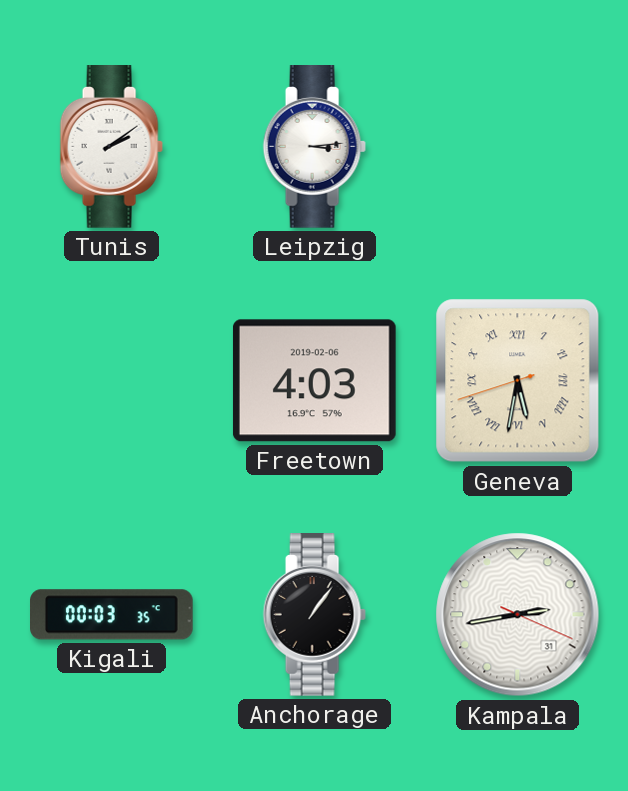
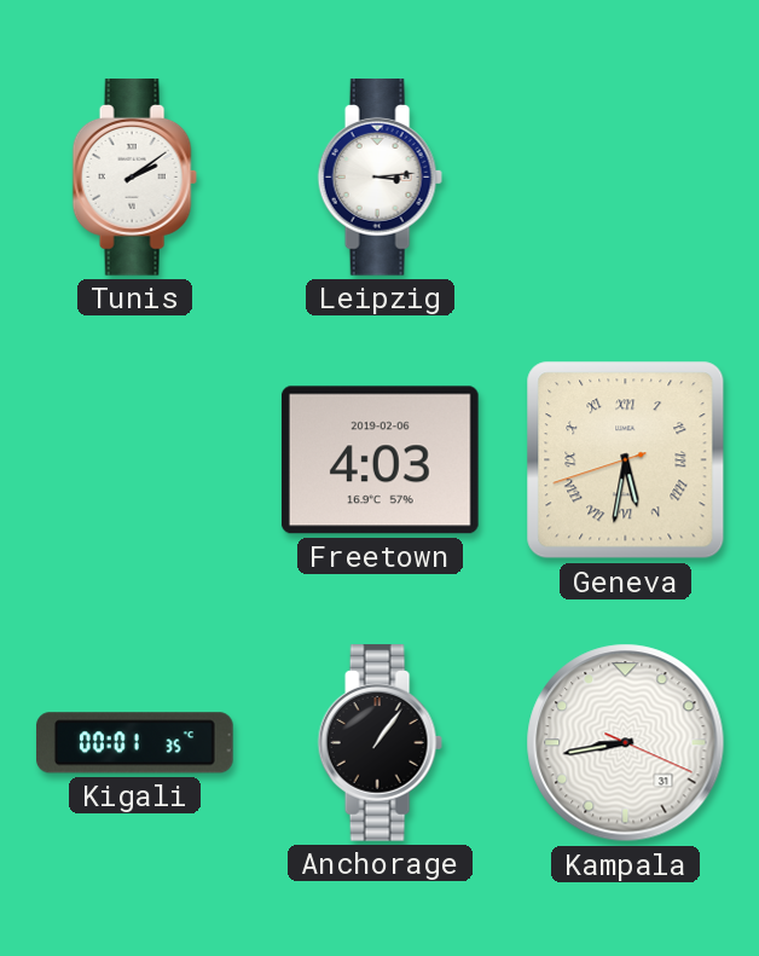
Kigali: 00:03 -> 00:01 (135, 743)
Kampala: 2:43 -> 8:43 (626, 743)
